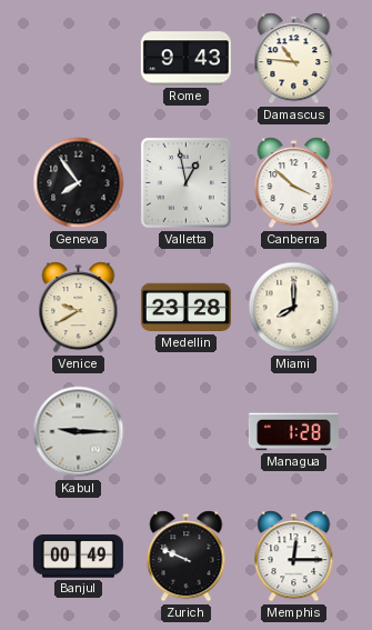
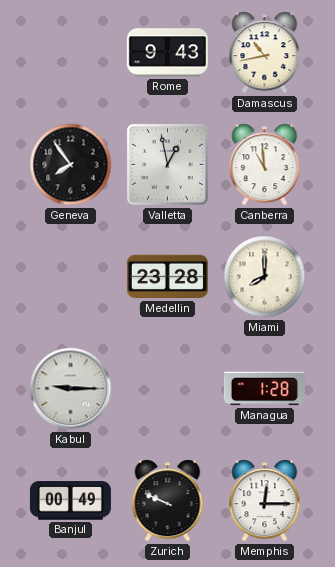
Damascus: 10:46 -> 10:43 (265, 53)
Canberra: 3:52 -> 10:59 (265, 165)
Venice: 9:40 -> none (79, 308)
